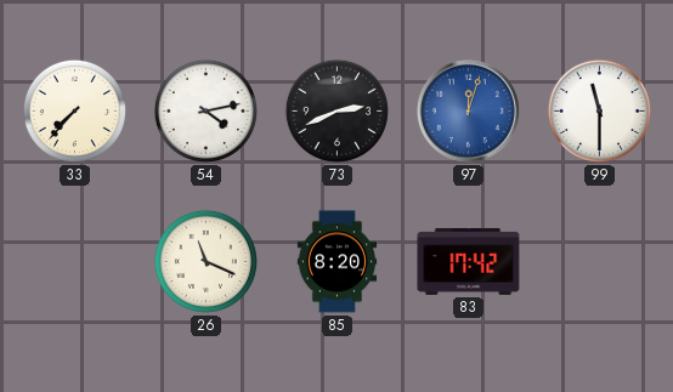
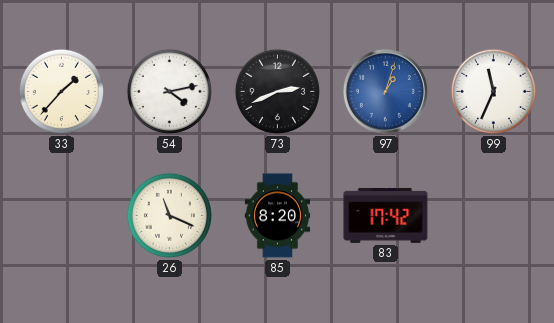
33: 7:37 -> 1:37 (61, 91)
97: 12:03 -> 1:03 (385, 91)
99: 11:30 -> 11:34 (493, 91)
